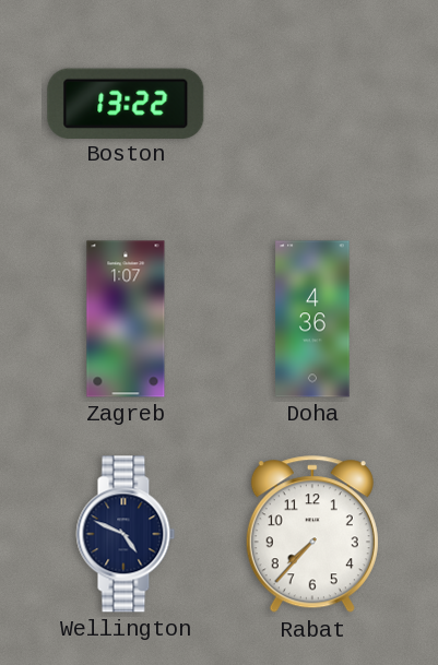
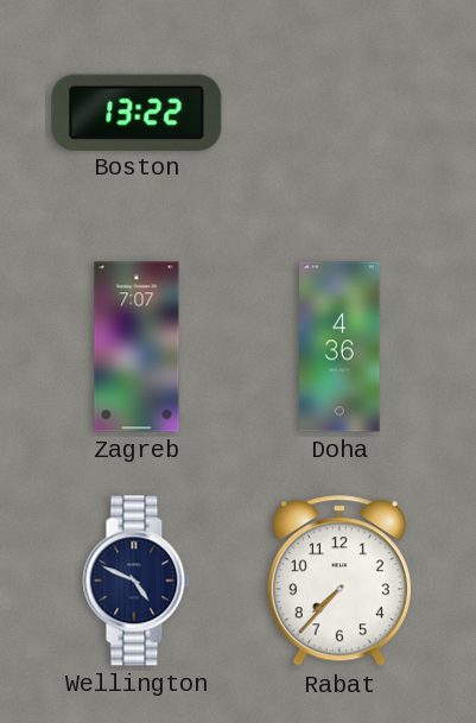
Zagreb: 1:07 -> 7:07 (137, 347)
